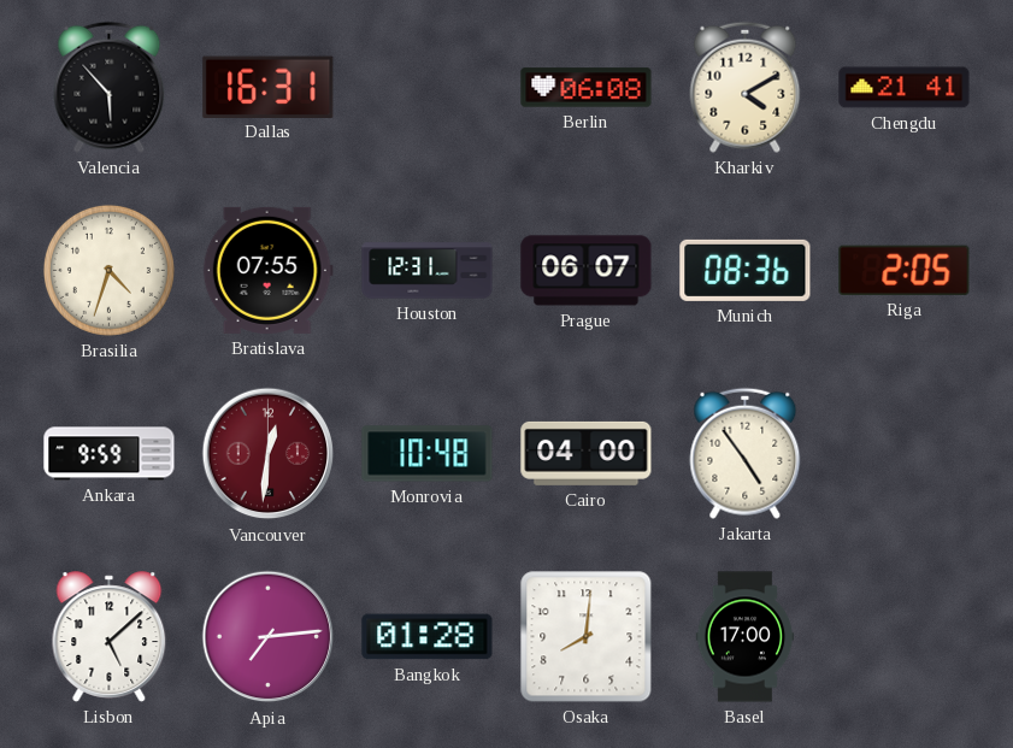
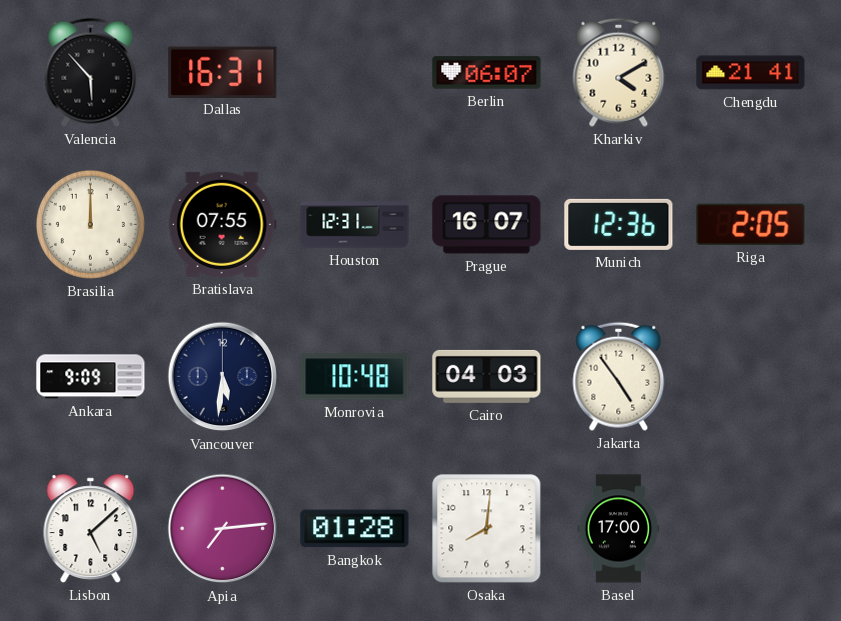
Berlin: 06:08 -> 06:07 (487, 73)
Brasilia: 4:33 -> 12:00 (90, 224)
Prague: 06:07 -> 16:07 (487, 225)
Munich: 08:36 -> 12:36 (619, 224)
Ankara: 9:59 -> 9:09 (91, 377)
Vancouver: 12:31 -> 5:31 (223, 377)
Vancouver dial: burgundy -> navy (223, 377)
Cairo: 04:00 -> 04:03 (487, 376)
